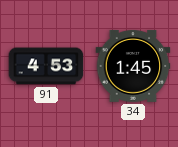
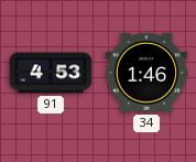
34: 1:45 -> 1:46 (146, 73)
